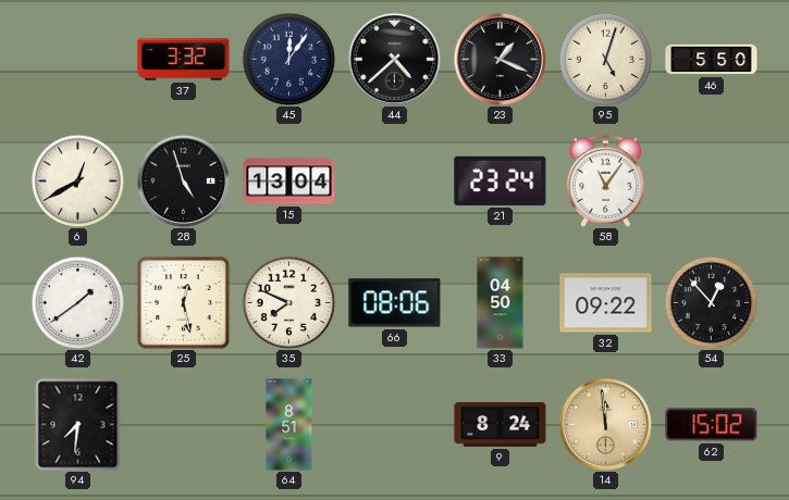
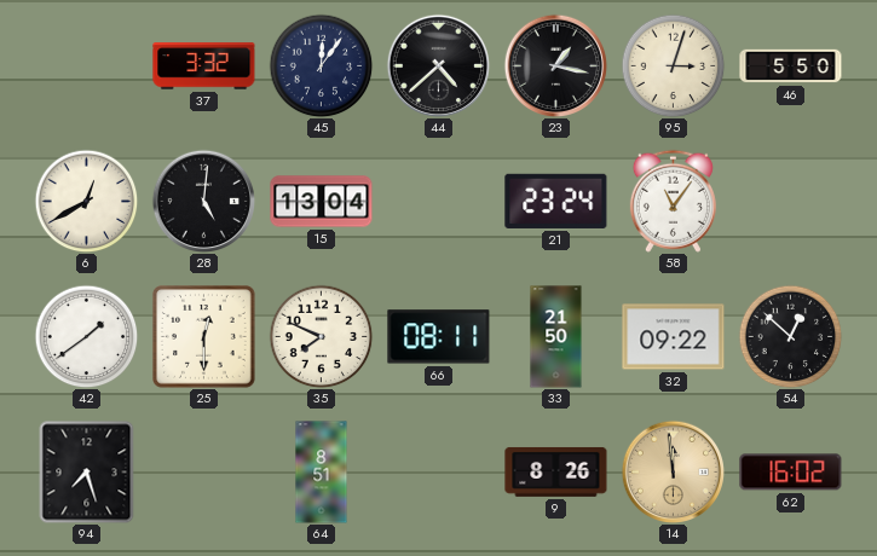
23: 1:19 -> 1:17 (555, 65)
95: 5:03 -> 3:03 (673, 65)
28: 4:57 -> 5:01 (203, 201)
25: 12:28 -> 12:30 (204, 337)
66: 08:06 -> 08:11 (439, 337)
33: 04:50 -> 21:50 (556, 337)
54: 12:53 -> 12:52 (790, 336)
94: 7:31 -> 7:27 (87, 471)
9: 8:24 -> 8:26 (556, 471)
62: 15:02 -> 16:02 (791, 473)
